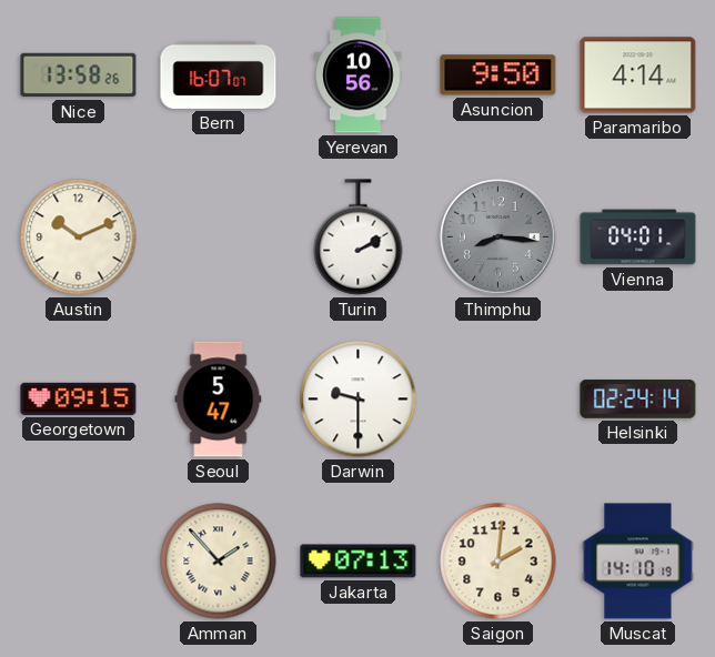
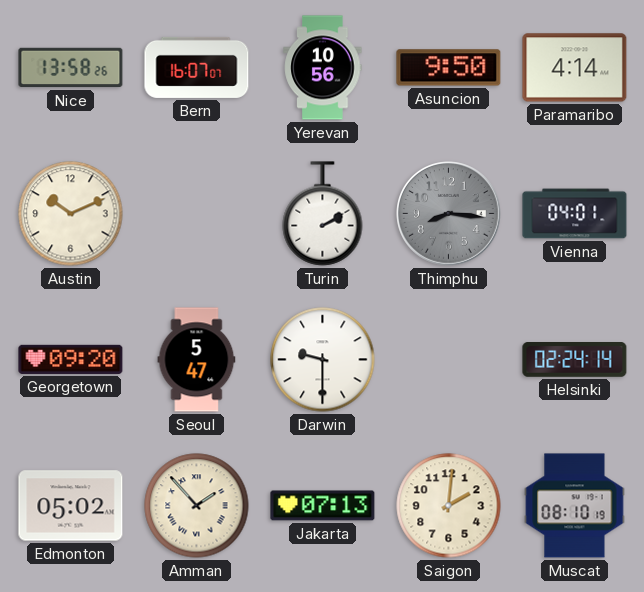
Georgetown: 09:15 -> 09:20 (71, 359)
Edmonton: none -> 05:02 (71, 506)
Muscat: 14:10 -> 08:10 (575, 506)
